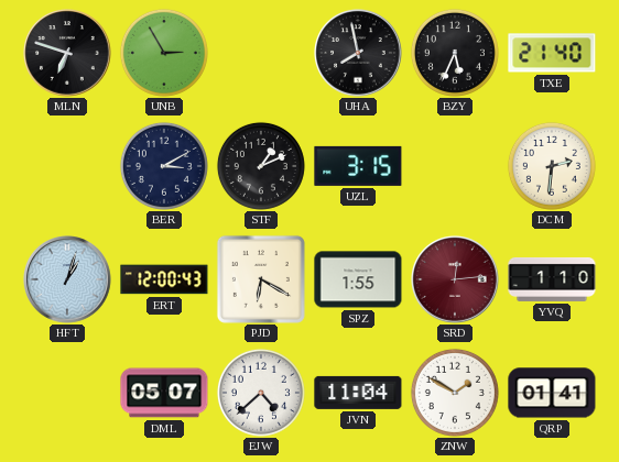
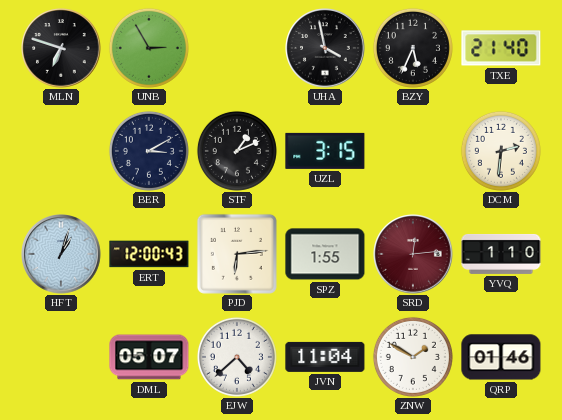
UHA: 7:58 -> 3:58 (325, 48)
PJD: 6:20 -> 6:14 (237, 254)
QRP: 01:41 -> 01:46 (501, 357)
